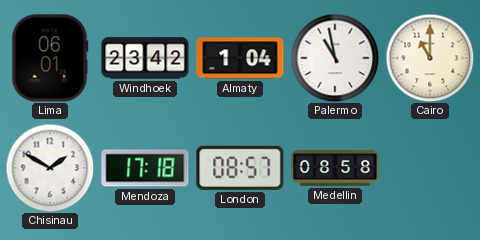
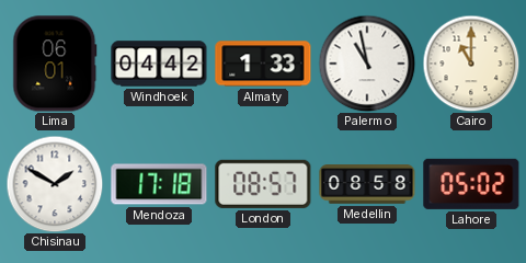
Windhoek: 23:42 -> 04:42 (159, 64)
Almaty: 1:04 -> 1:33 (263, 64)
Lahore: none -> 05:02 (471, 184)
